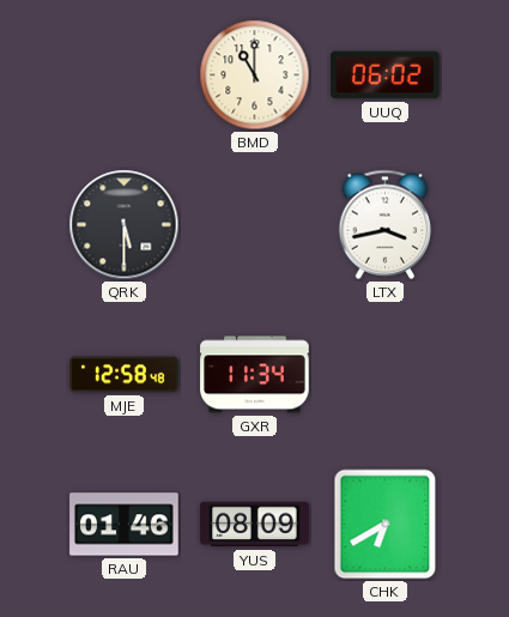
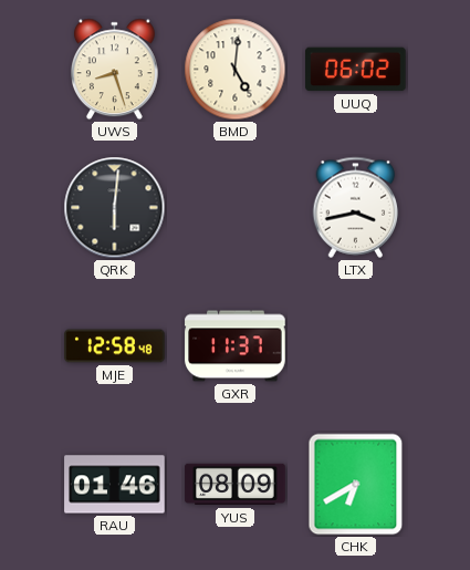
UWS: none -> 8:27 (114, 70)
BMD: 11:00 -> 5:01 (236, 70)
QRK: 5:30 -> 6:01 (115, 208)
GXR: 11:34 -> 11:37 (236, 346)
